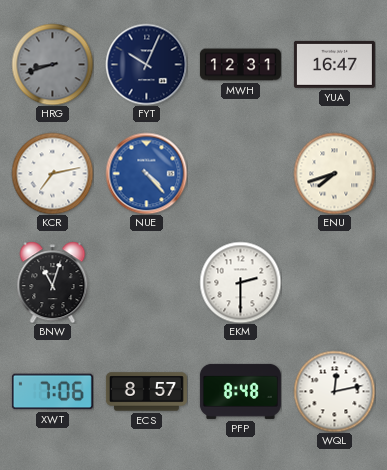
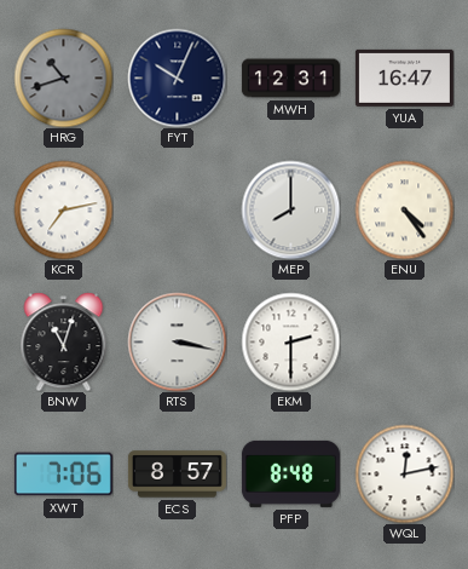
HRG: 8:42 -> 10:42 (63, 77)
NUE: 4:23 -> none (146, 173)
MEP: none -> 8:00 (290, 209)
ENU: 7:42 -> 4:24 (404, 209)
RTS: none -> 3:17 (177, 341)
